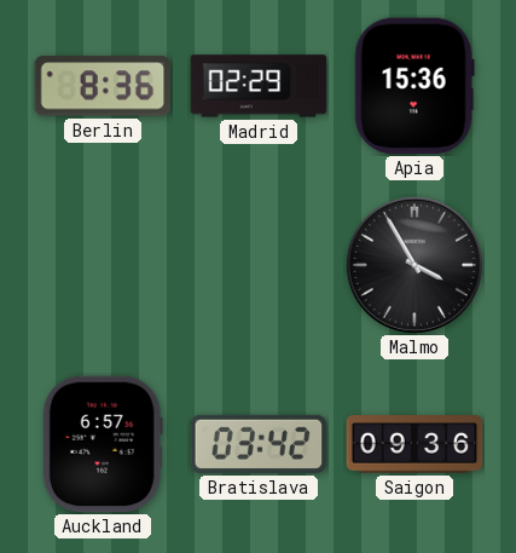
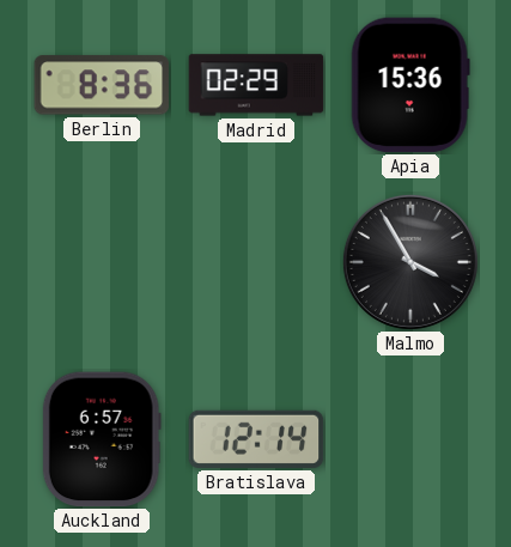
Bratislava: 03:42 -> 12:14 (256, 439)
Saigon: 09:36 -> none (414, 444)
